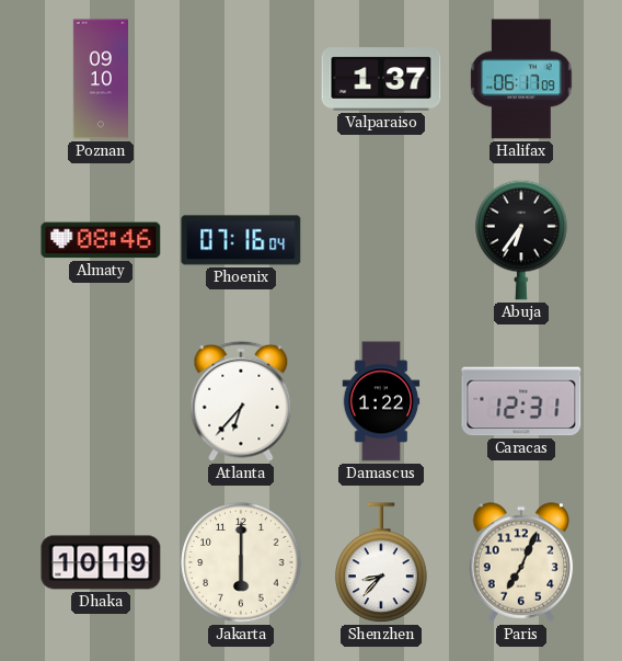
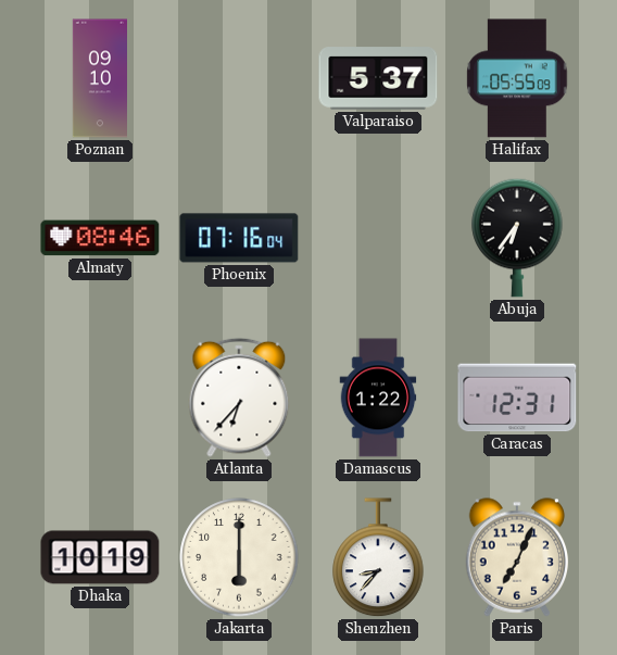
Valparaiso: 1:37 -> 5:37 (378, 78)
Halifax: 06:17 -> 05:55 (517, 78)
